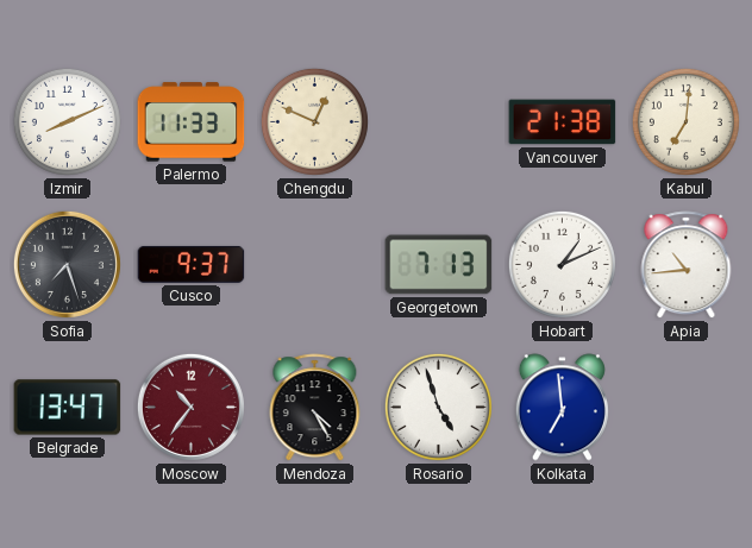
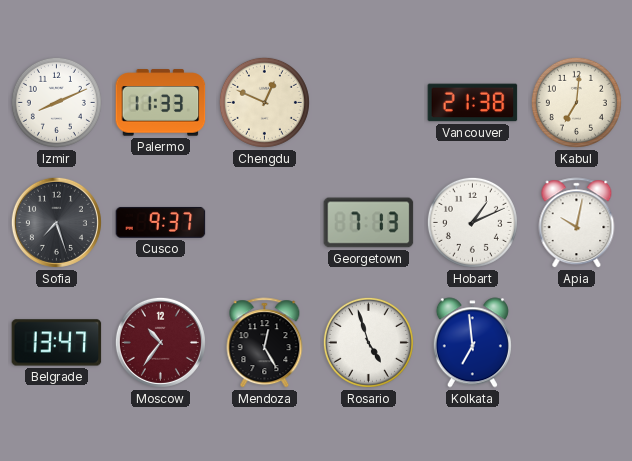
Apia: 10:44 -> 10:02 (577, 223)
Mendoza: 4:25 -> 12:25 (265, 343)
